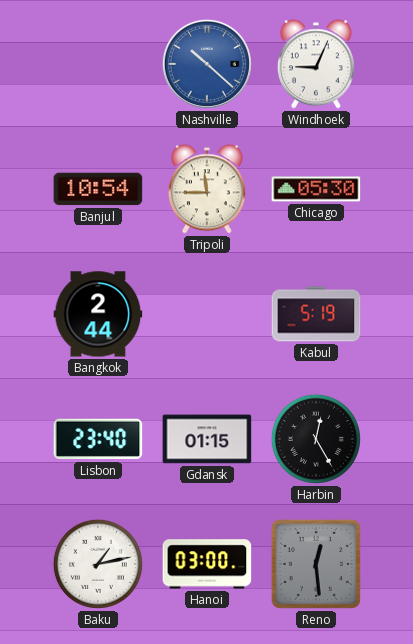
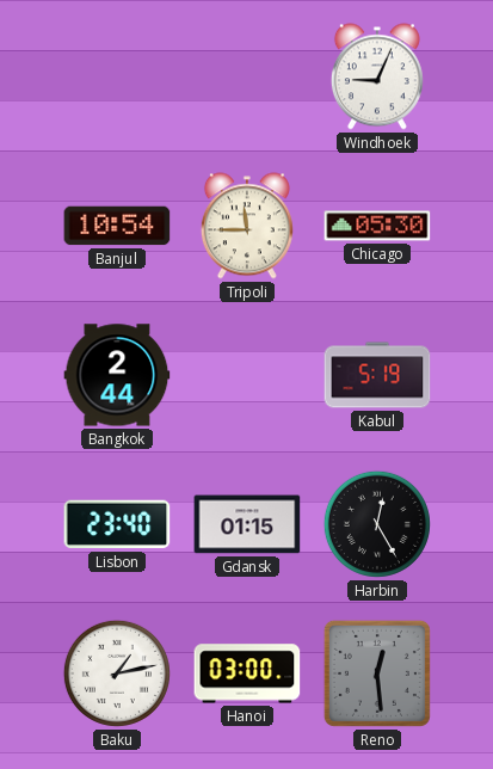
Nashville: 10:22 -> none (207, 64)
